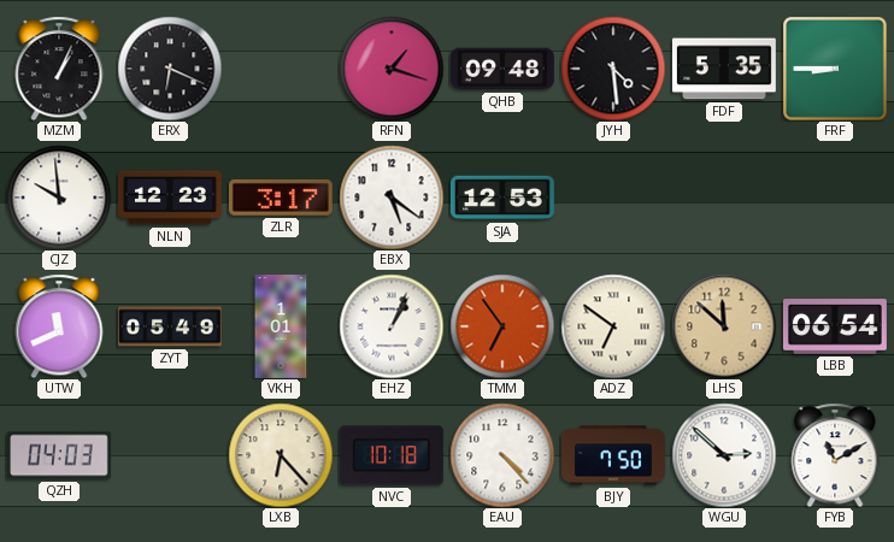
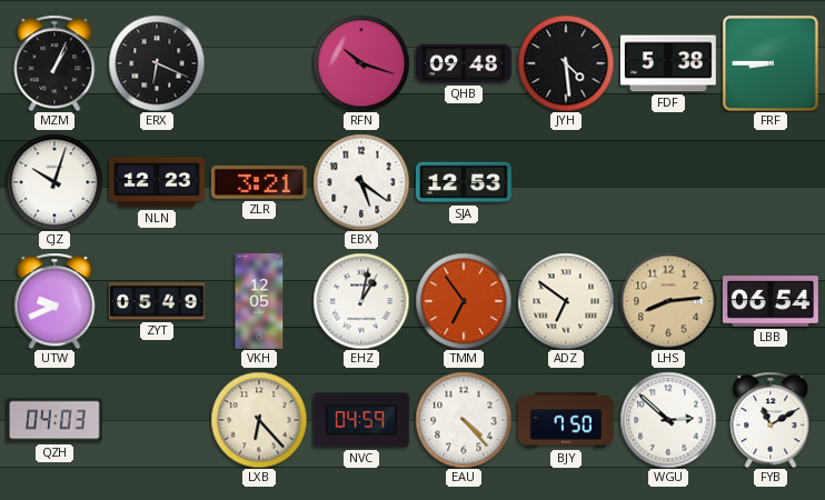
RFN: 1:18 -> 10:18 (361, 63)
FDF: 5:35 -> 5:38 (668, 63)
CJZ: 9:59 -> 10:03 (54, 182)
ZLR: 3:17 -> 3:21 (259, 182)
UTW: 11:41 -> 9:41 (54, 301)
VKH: 1:01 -> 12:05 (259, 302)
EHZ: 1:04 -> 1:02 (361, 301)
LHS: 11:52 -> 8:14 (668, 301)
NVC: 10:18 -> 04:59 (361, 420)
